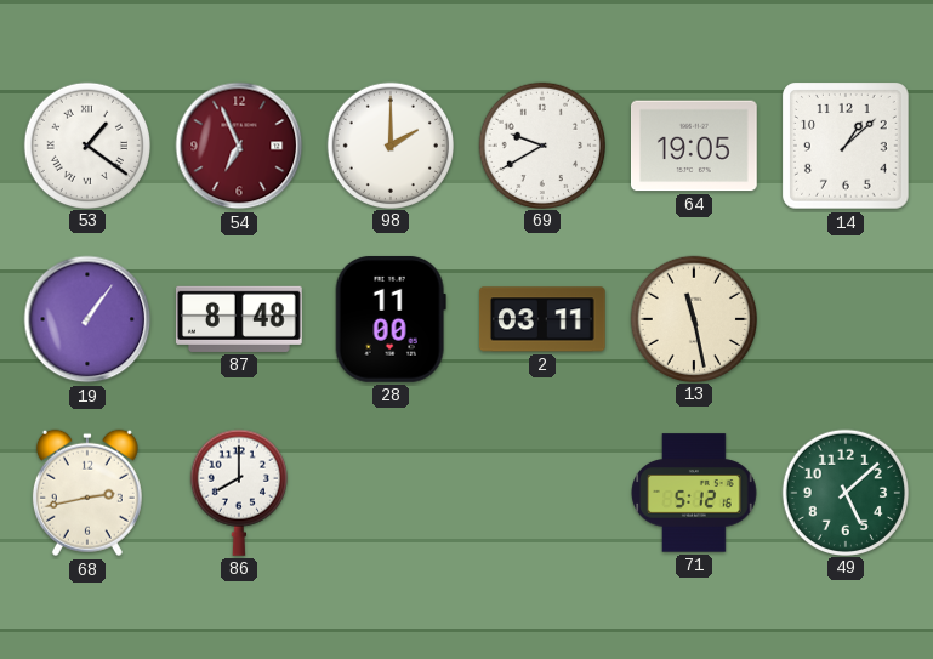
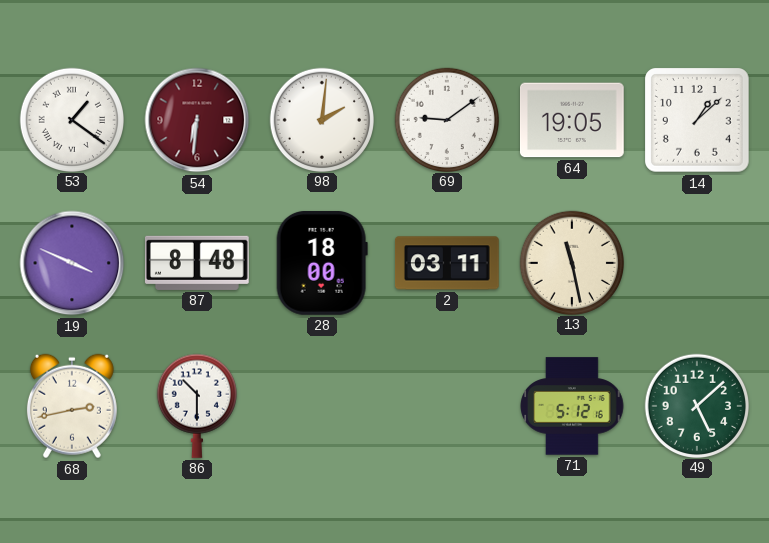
54: 6:56 -> 6:31 (197, 120)
98: 2:00 -> 2:01 (321, 119)
69: 9:40 -> 9:09 (446, 119)
19: 1:06 -> 3:49 (72, 263)
28: 11:00 -> 18:00 (322, 263)
86: 8:00 -> 10:30 (197, 406)
